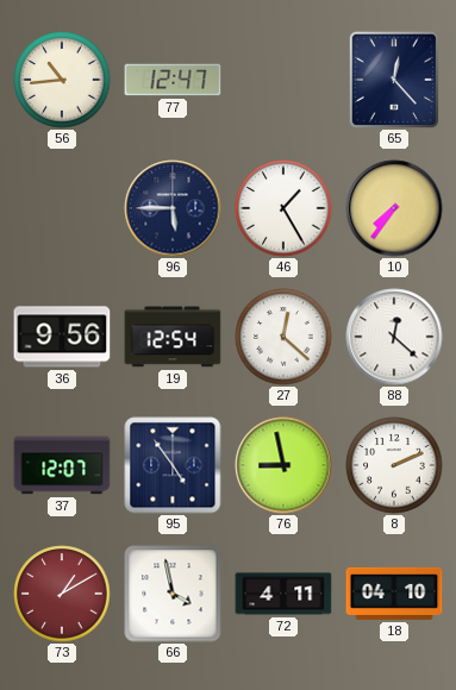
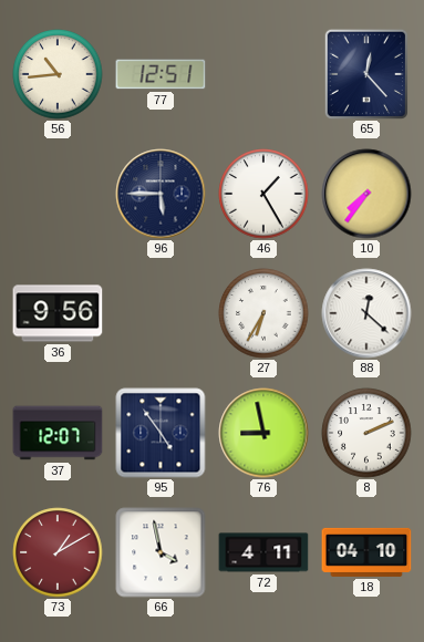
77: 12:47 -> 12:51 (161, 74)
19: 12:54 -> none (173, 337)
27: 12:22 -> 6:35 (263, 313)
